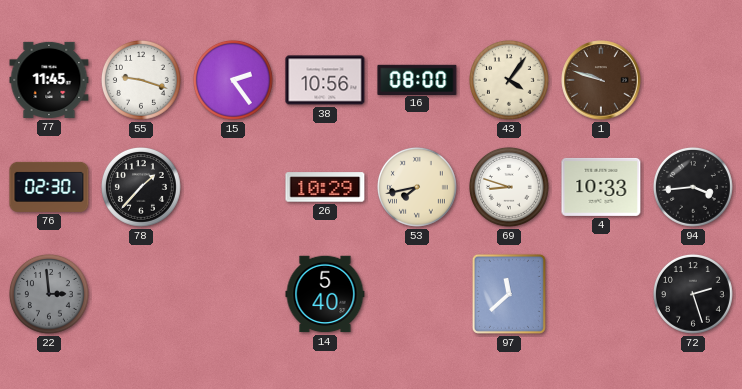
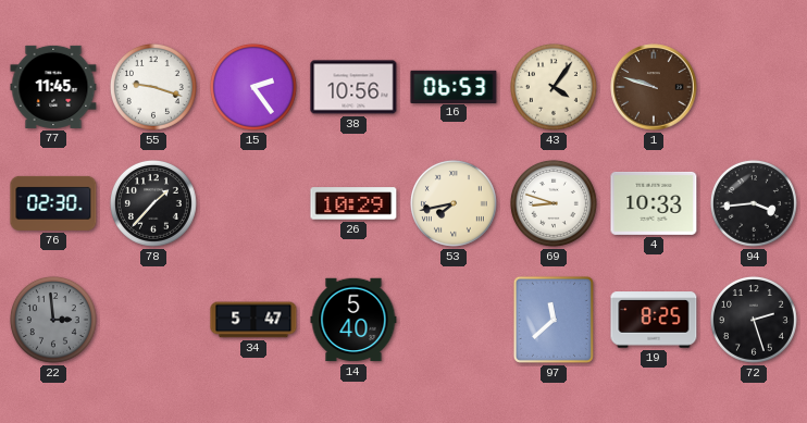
16: 08:00 -> 06:53 (454, 86)
34: none -> 5:47 (253, 320)
19: none -> 8:25 (654, 320)
